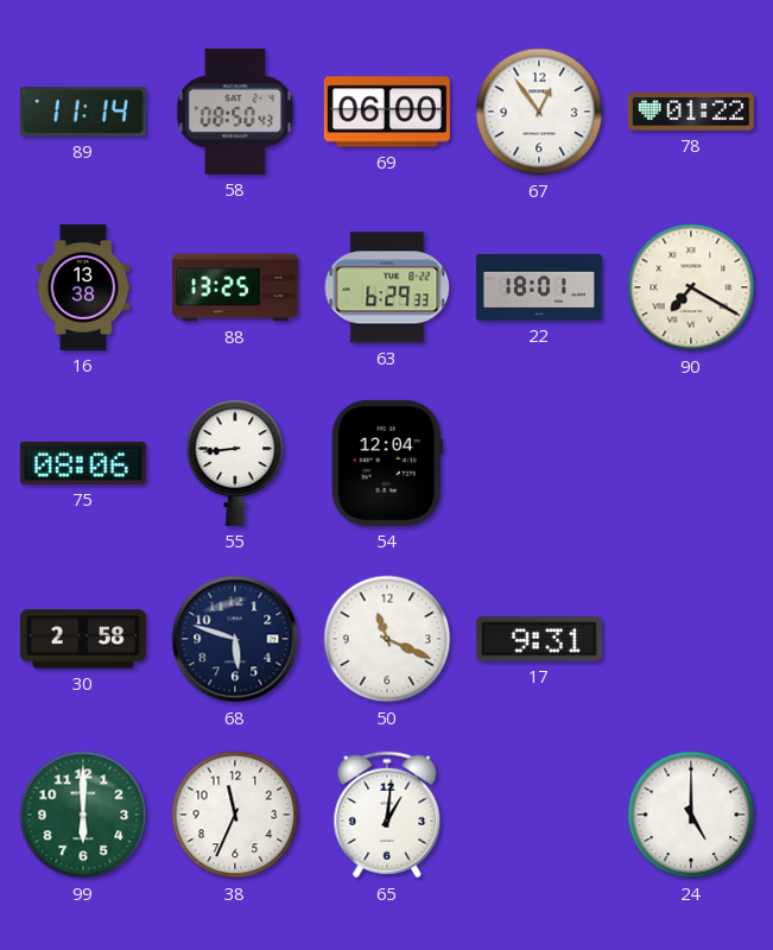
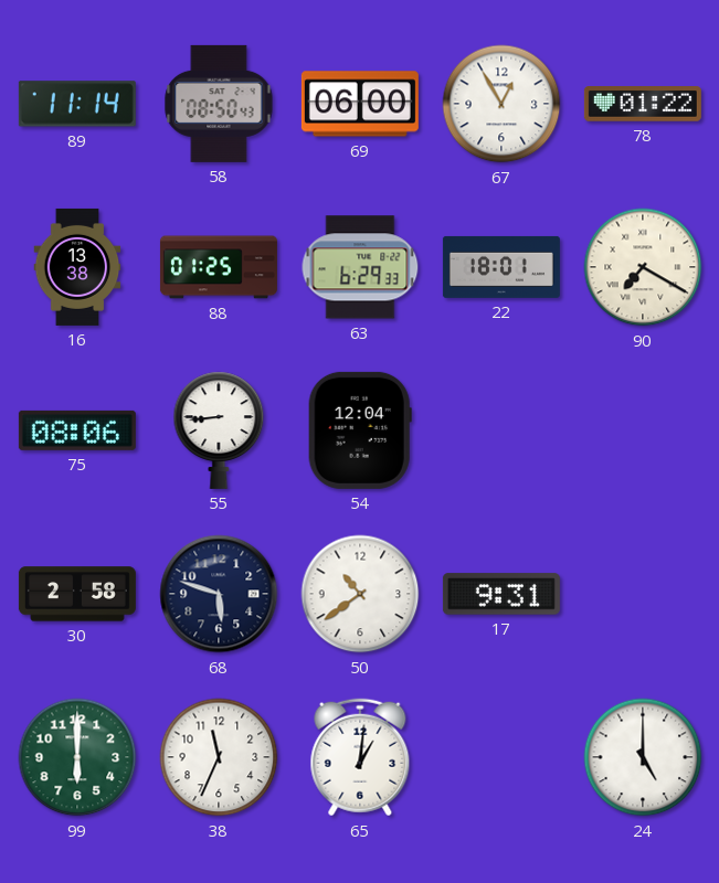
67: 12:54 -> 12:55 (501, 104)
88: 13:25 -> 01:25 (219, 267)
50: 11:19 -> 10:39 (360, 594)
